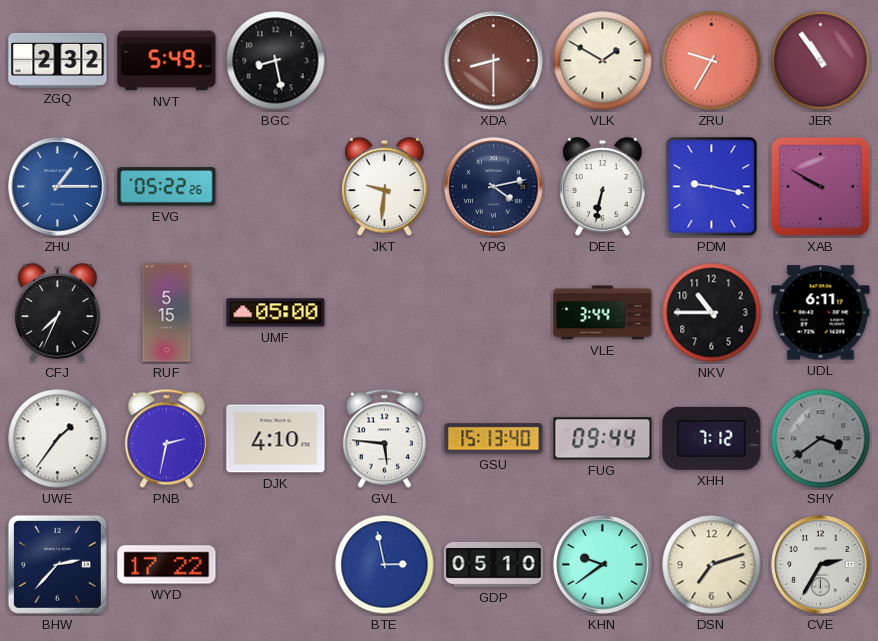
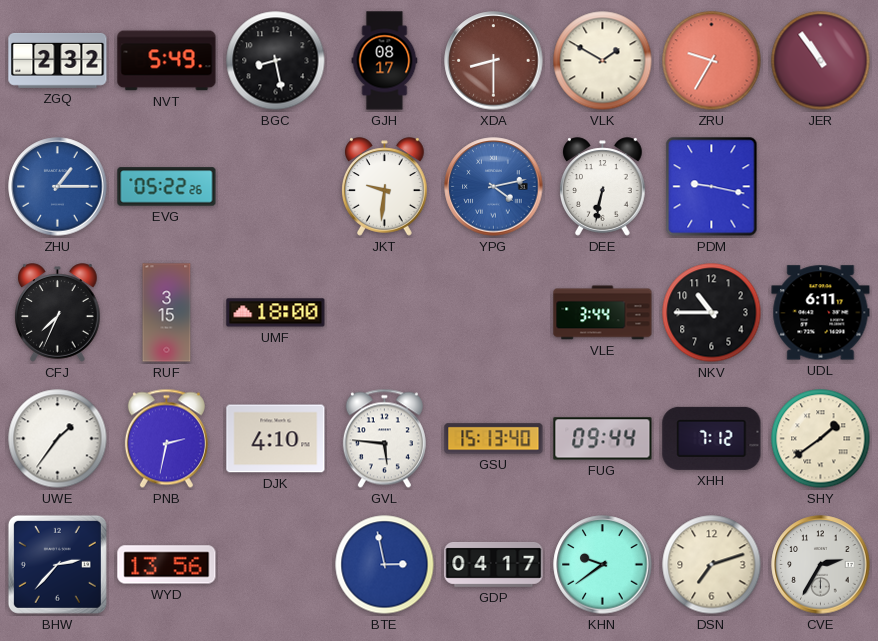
GJH: none -> 08:17 (385, 61)
YPG dial: navy -> blue (494, 187)
XAB: 9:50 -> none (820, 186)
RUF: 5:15 -> 3:15 (167, 313)
UMF: 05:00 -> 18:00 (276, 313)
SHY: 3:39 -> 1:39 (821, 439)
SHY dial: grey -> cream (821, 439)
WYD: 17:22 -> 13:56 (167, 565)
GDP: 05:10 -> 04:17 (494, 564)
